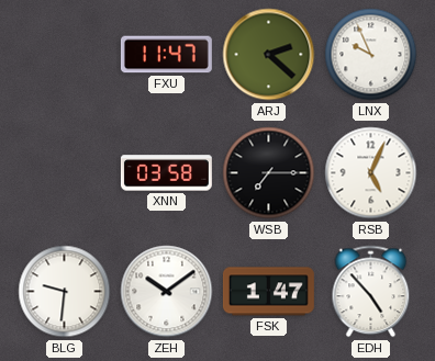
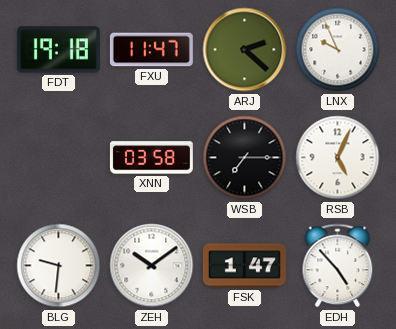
FDT: none -> 19:18 (58, 50)
